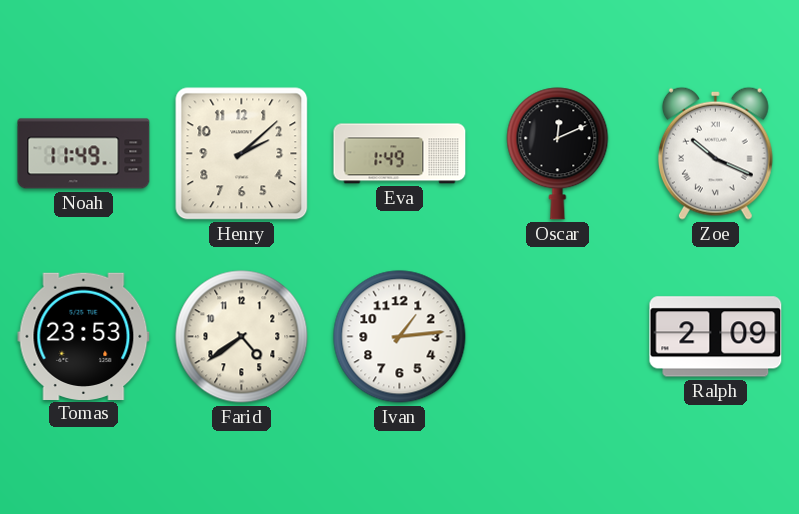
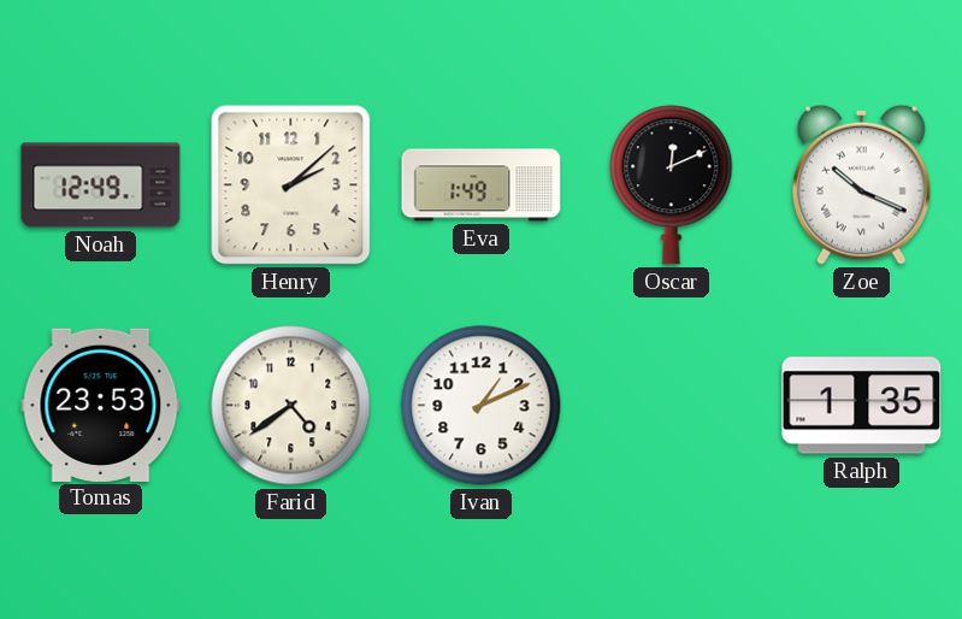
Noah: 11:49 -> 12:49 (101, 185)
Ivan: 1:14 -> 1:11 (482, 406)
Ralph: 2:09 -> 1:35 (862, 406)
